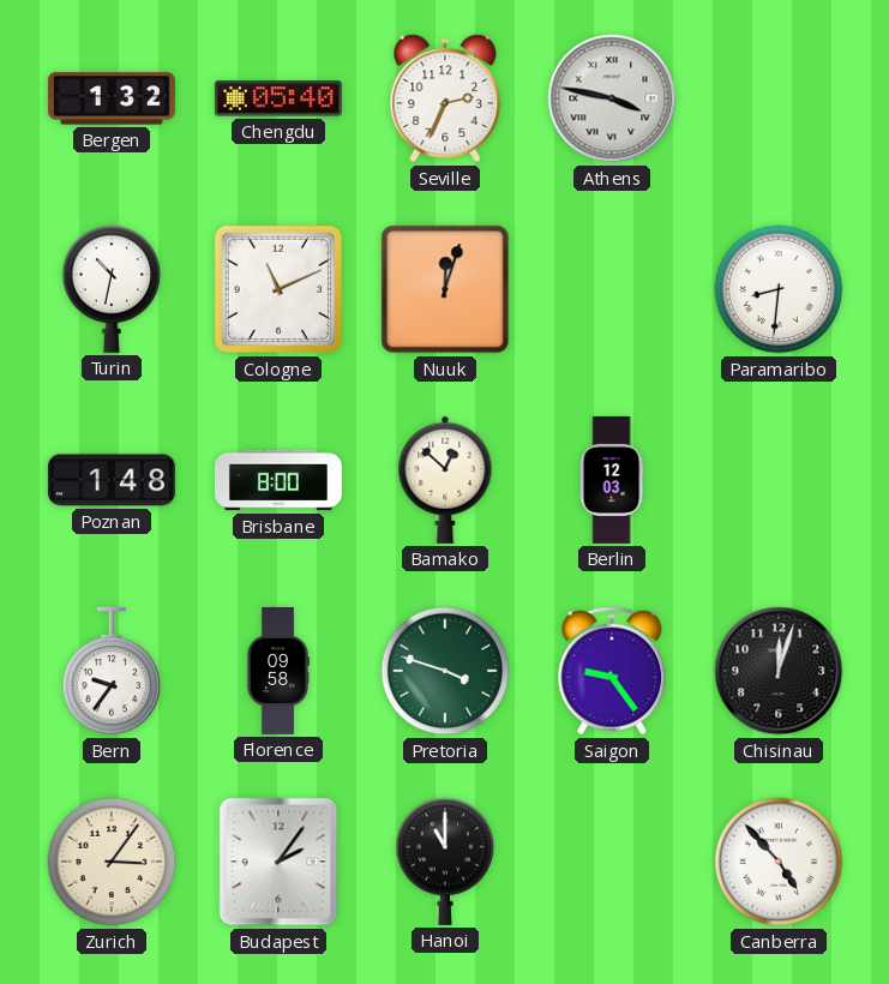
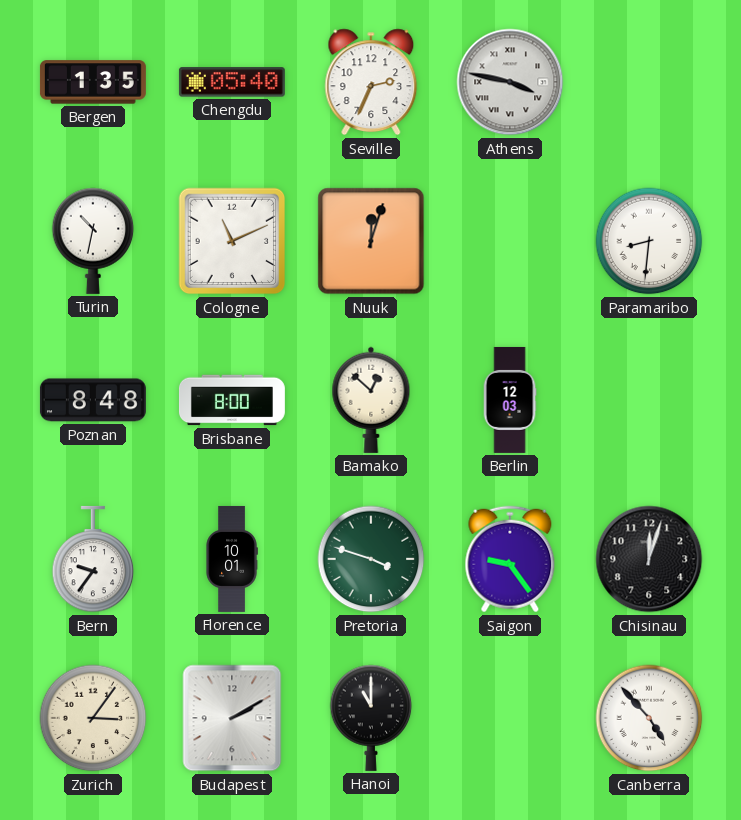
Bergen: 1:32 -> 1:35 (93, 82)
Poznan: 1:48 -> 8:48 (93, 400)
Florence: 09:58 -> 10:01 (232, 559)
Budapest: 2:06 -> 2:10 (232, 718)
